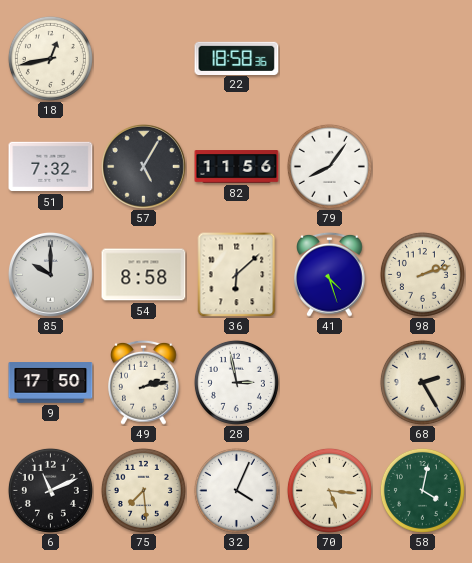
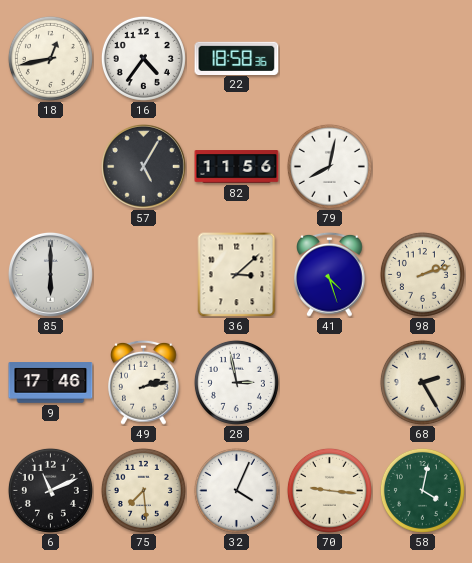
16: none -> 4:36 (143, 58)
51: 7:32 -> none (51, 167)
79: 8:06 -> 8:02 (329, 166)
85: 10:00 -> 6:00 (50, 274)
54: 8:58 -> none (144, 275)
36: 6:08 -> 3:08 (237, 274)
9: 17:50 -> 17:46 (51, 383)
70: 5:16 -> 9:16 (329, 490)
